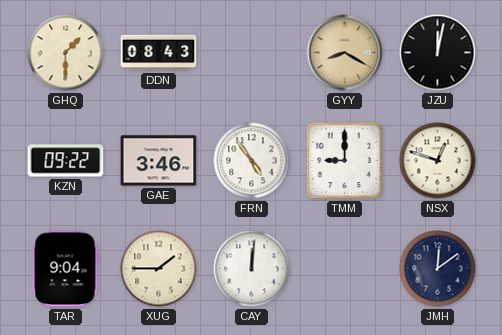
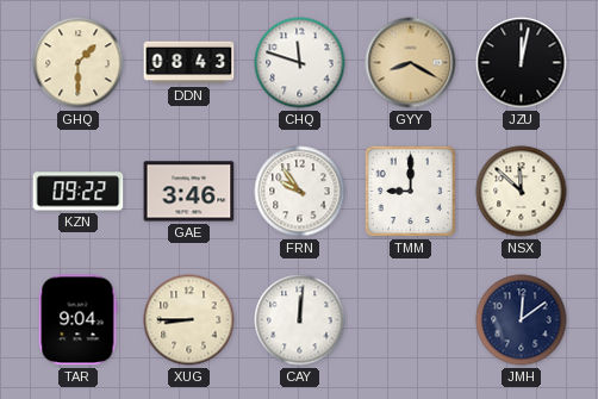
CHQ: none -> 11:48 (300, 63)
FRN: 4:54 -> 9:54 (300, 192)
NSX: 12:48 -> 11:52 (522, 192)
XUG: 1:45 -> 8:45 (189, 320)
